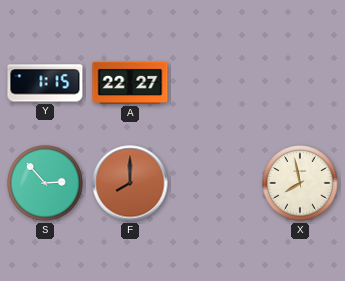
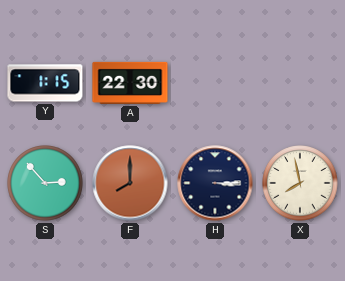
A: 22:27 -> 22:30 (130, 83)
H: none -> 3:15 (215, 183)
